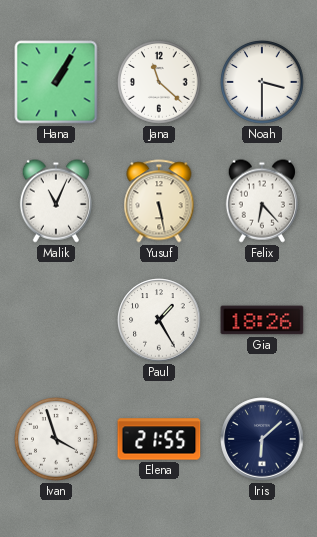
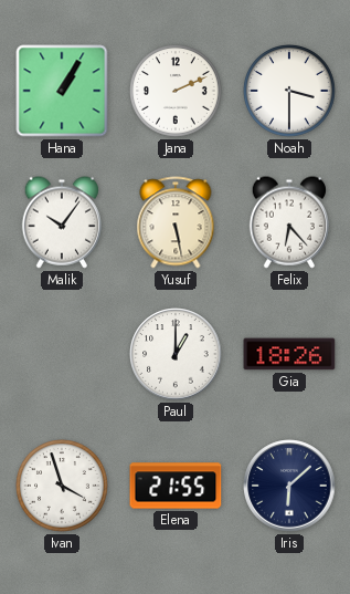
Jana: 11:22 -> 2:11 (177, 92)
Malik: 11:04 -> 10:06 (62, 222)
Paul: 1:25 -> 1:00 (176, 354)
